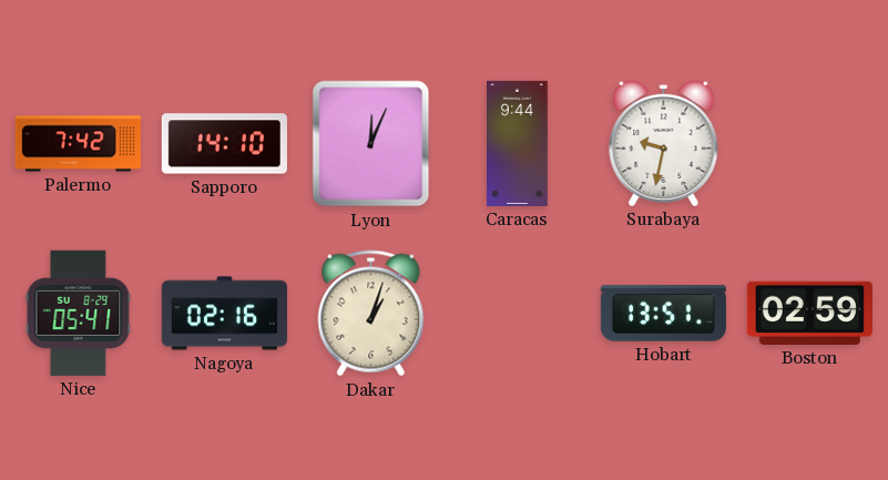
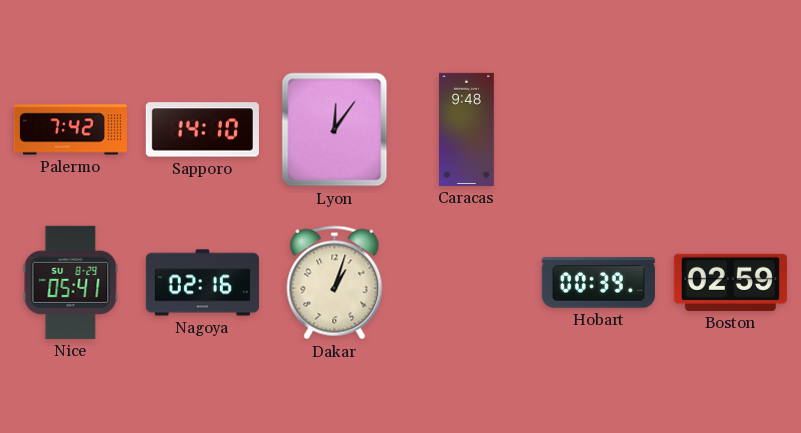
Lyon: 12:04 -> 12:06 (335, 130)
Caracas: 9:44 -> 9:48 (467, 129)
Surabaya: 9:32 -> none (664, 143)
Hobart: 13:51 -> 00:39 (598, 283)
